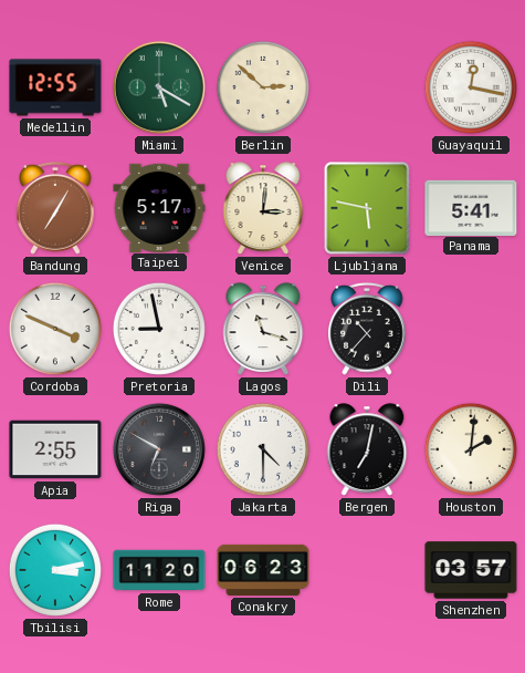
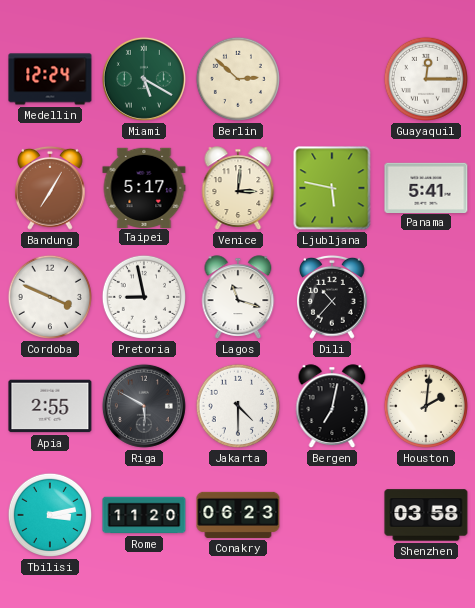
Medellin: 12:55 -> 12:24 (50, 79)
Guayaquil: 12:17 -> 12:15 (426, 79)
Riga: 6:50 -> 5:50 (144, 406)
Shenzhen: 03:57 -> 03:58 (426, 515)
